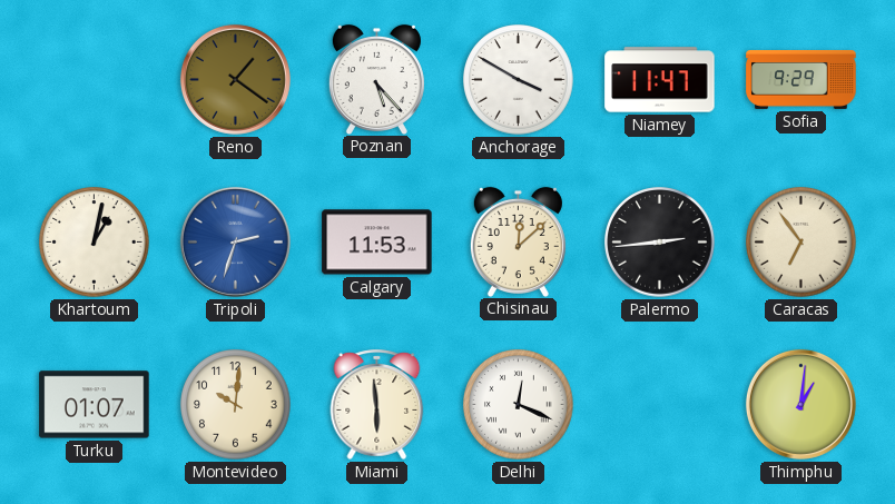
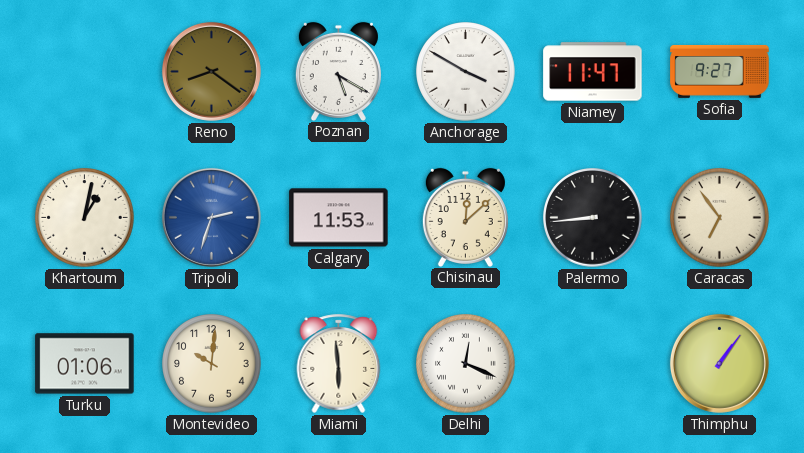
Reno: 1:21 -> 8:21 (211, 71)
Poznan: 5:23 -> 5:20 (338, 71)
Sofia: 9:29 -> 9:27 (720, 71)
Palermo: 2:44 -> 8:44 (593, 218)
Turku: 01:07 -> 01:06 (85, 364)
Thimphu: 1:01 -> 1:06 (719, 363)
